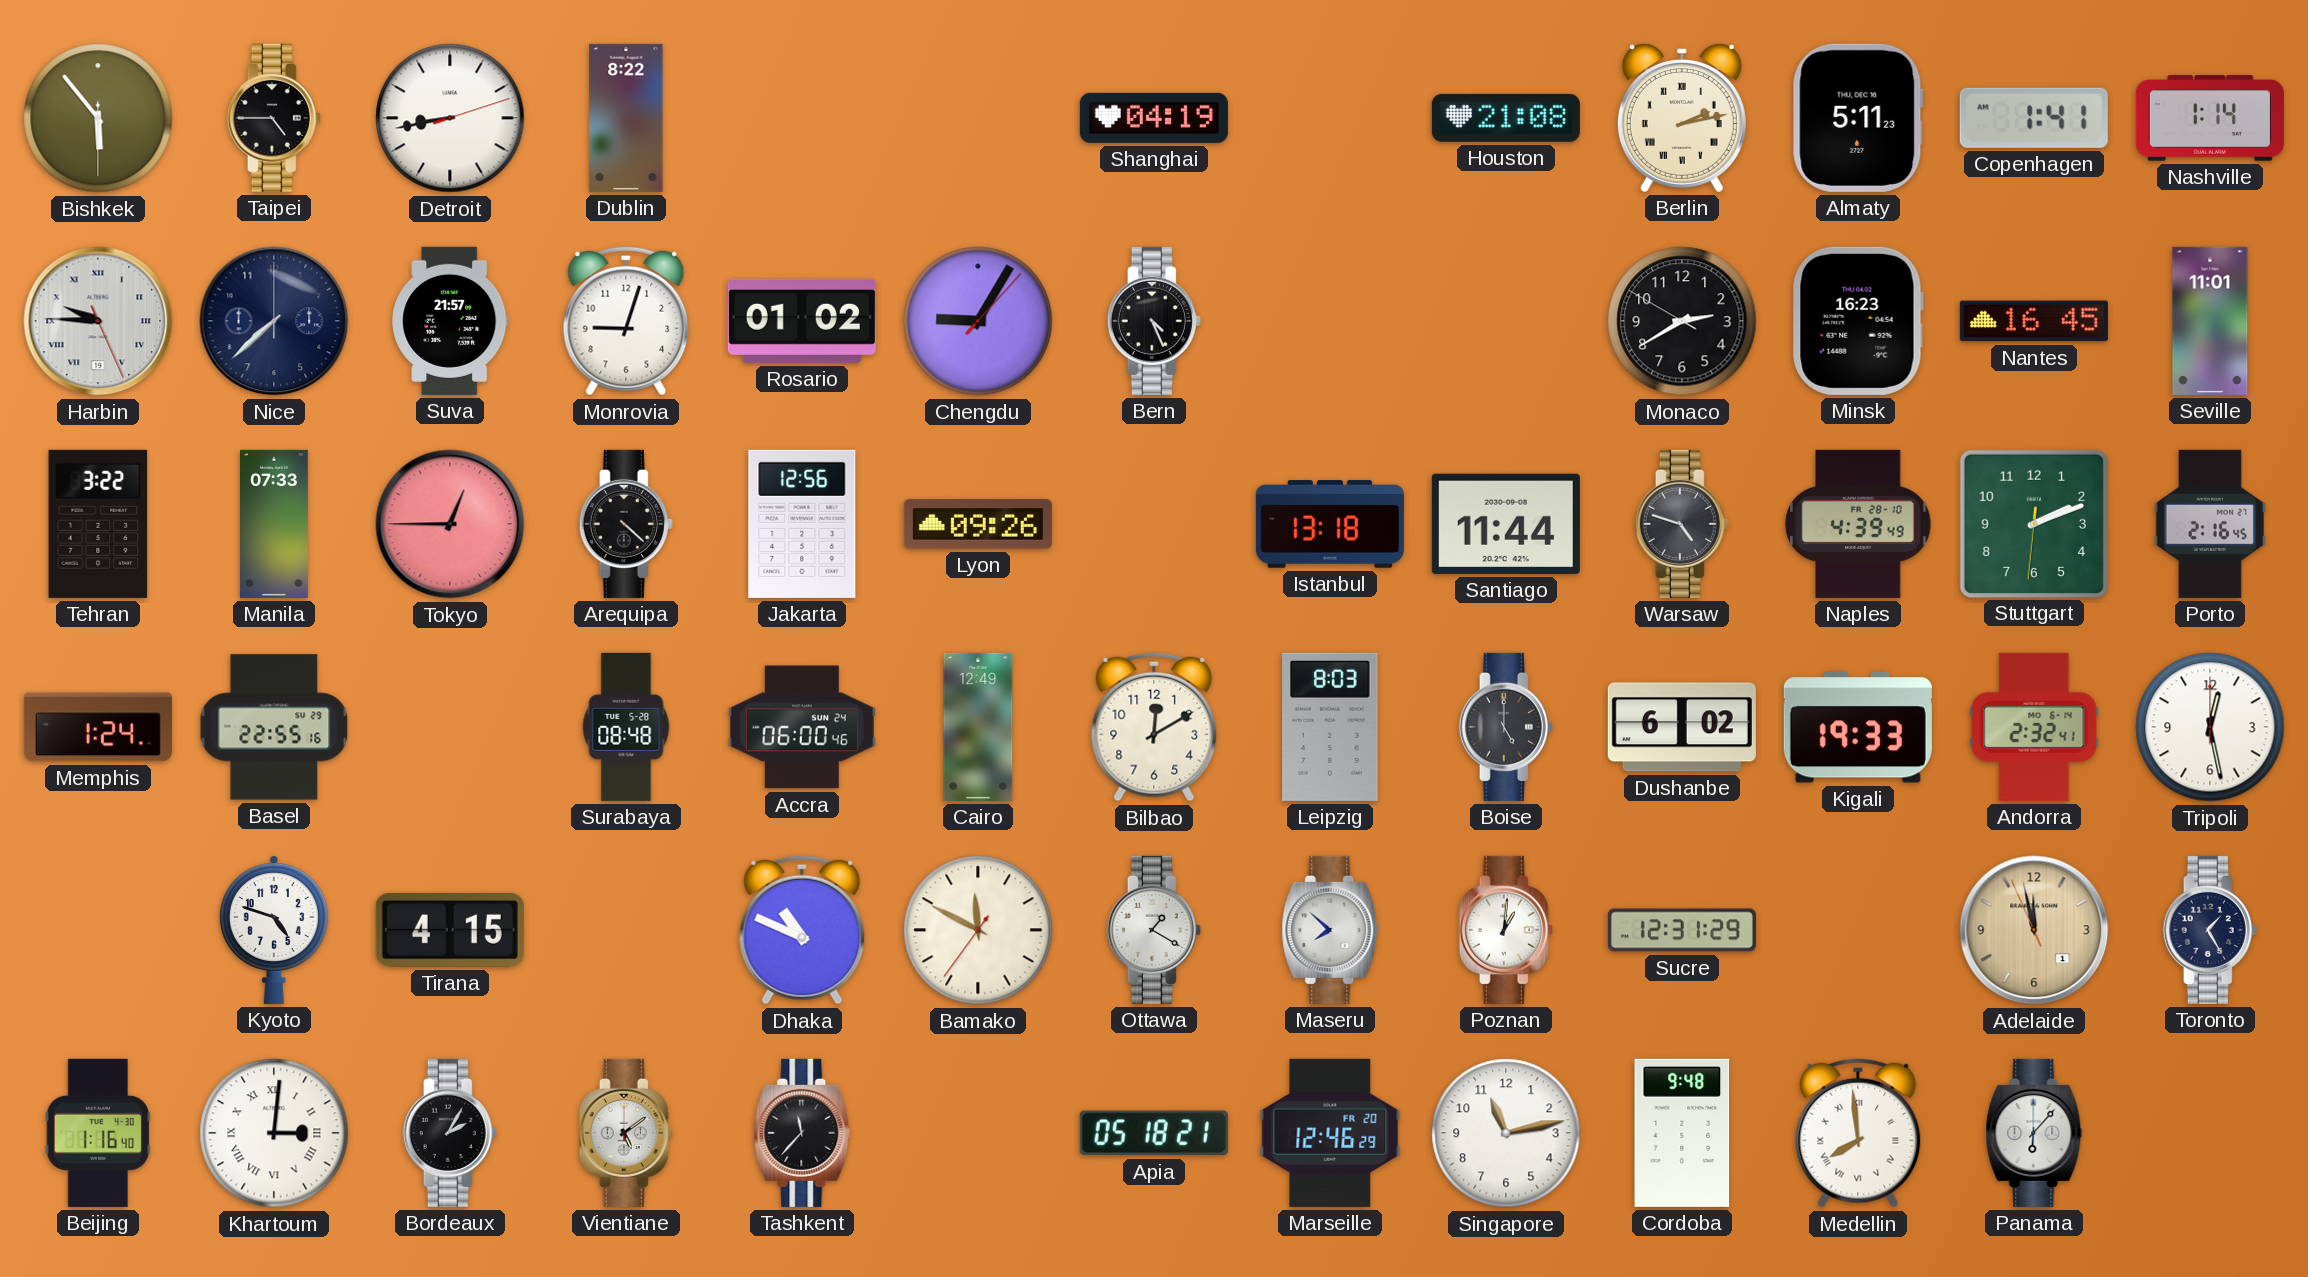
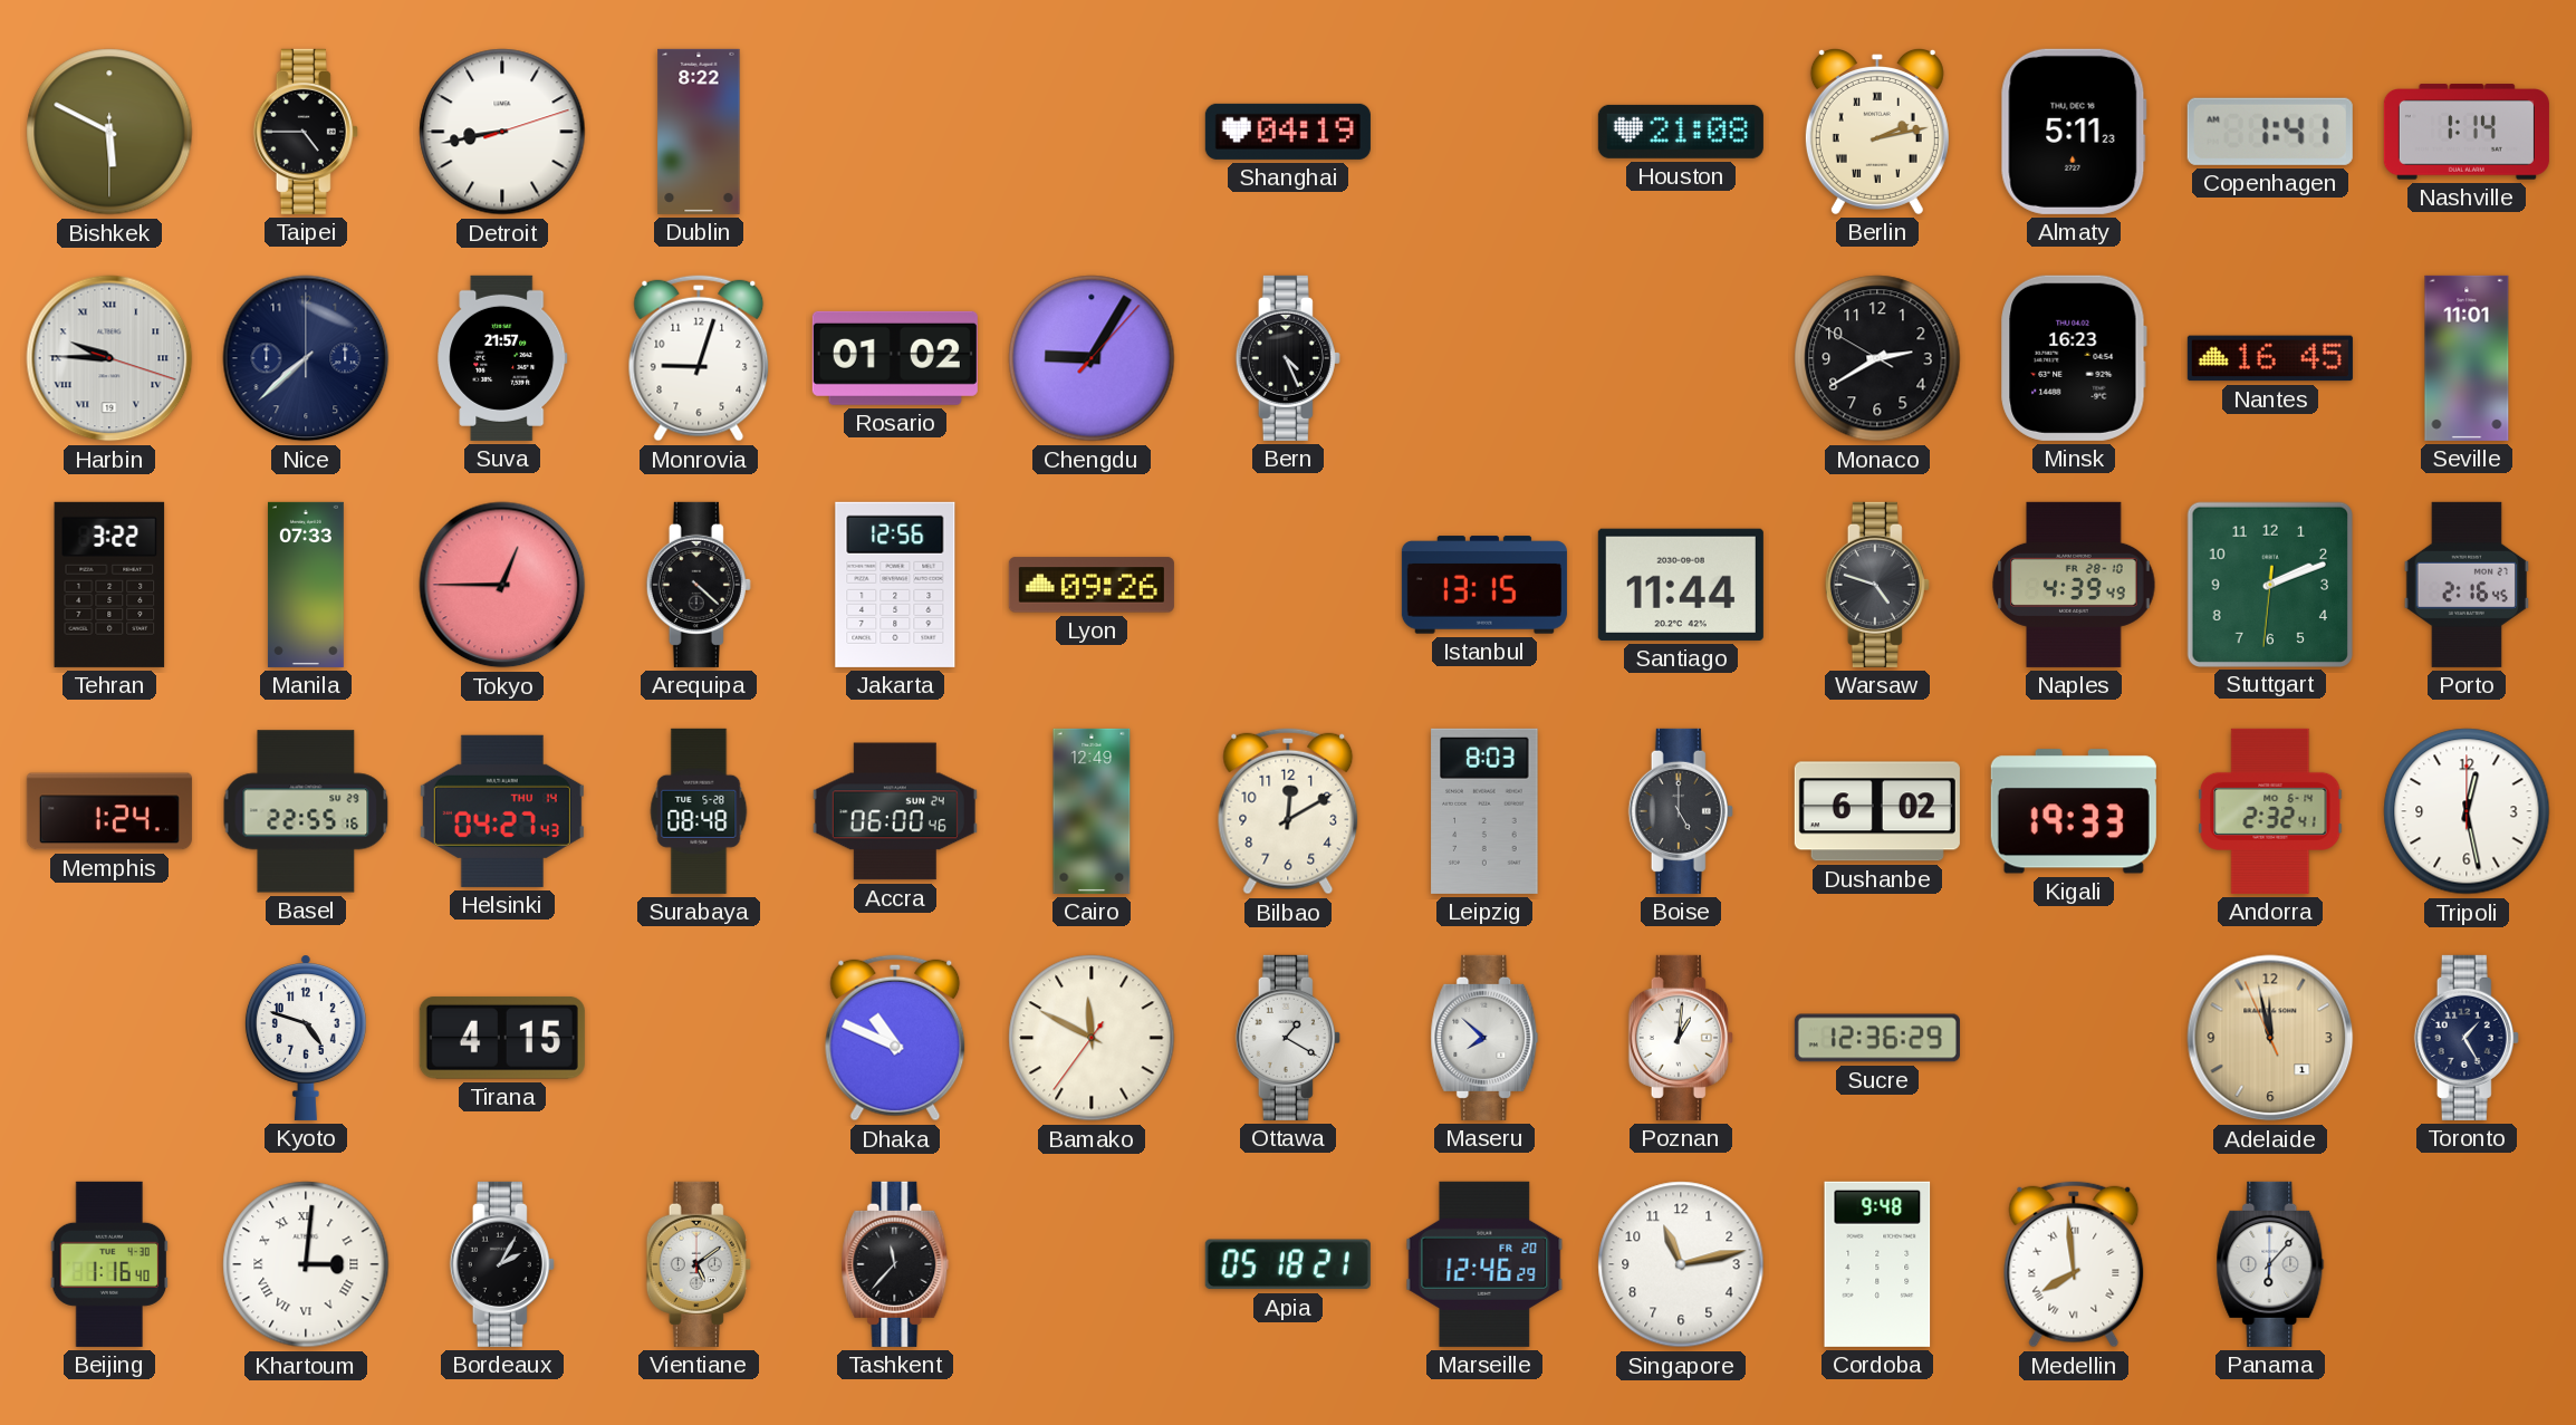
Bishkek: 5:53 -> 5:49 (109, 132)
Harbin: 9:45:26 -> 9:45:18 (109, 358)
Istanbul: 13:18 -> 13:15 (1484, 585)
Helsinki: none -> 04:27 (502, 811)
Sucre: 12:31 -> 12:36 (1877, 1038)
